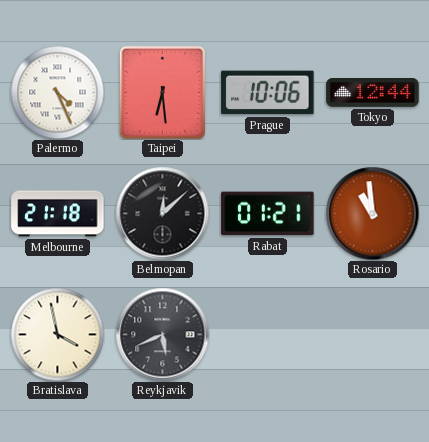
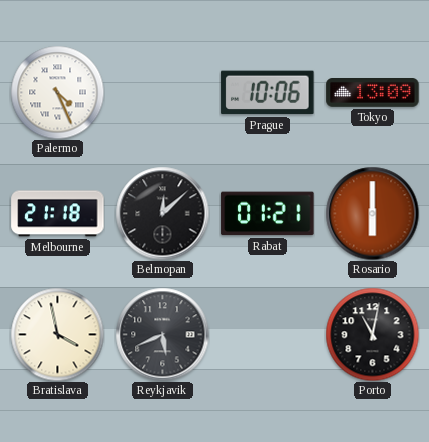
Taipei: 6:29 -> none (162, 92)
Tokyo: 12:44 -> 13:09 (373, 93)
Rosario: 10:59 -> 6:00 (372, 213)
Porto: none -> 11:02 (372, 334)
